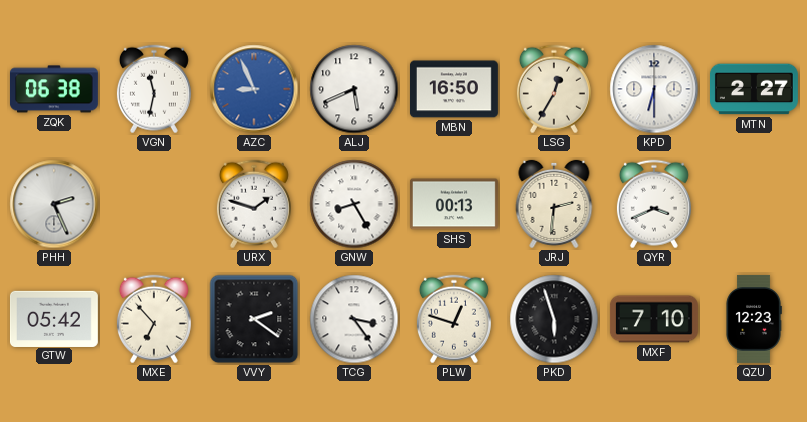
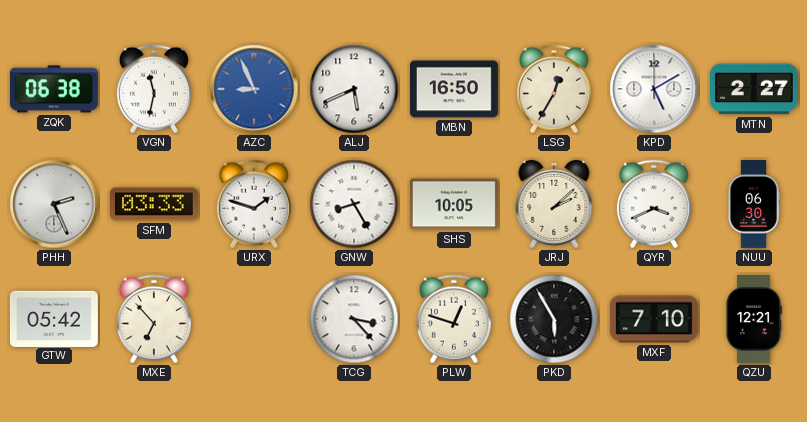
KPD: 6:30 -> 5:10 (654, 89)
SFM: none -> 03:33 (154, 204)
SHS: 00:13 -> 10:05 (454, 204)
JRJ: 2:31 -> 2:08 (554, 204)
NUU: none -> 06:30 (754, 204)
VVY: 2:21 -> none (254, 319)
TCG: 3:24 -> 3:23 (354, 319)
PKD: 5:57 -> 5:55 (554, 319)
QZU: 12:23 -> 12:21 (754, 319)
